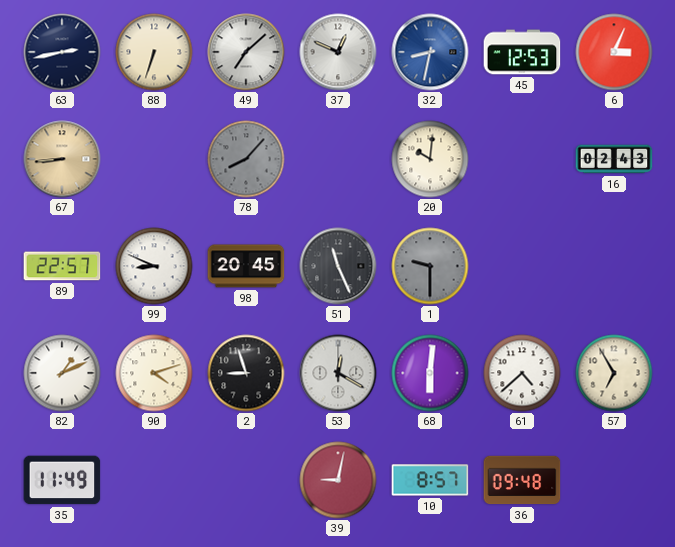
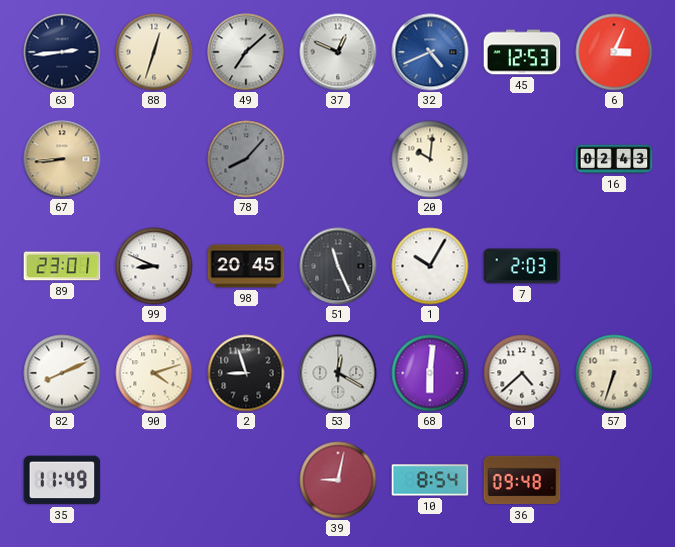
63: 2:43 -> 2:44 (62, 52)
88: 6:33 -> 12:33 (154, 52)
32: 8:32 -> 4:41 (430, 52)
89: 22:57 -> 23:01 (62, 266)
1: 9:30 -> 10:05 (430, 266)
1 dial: grey -> white (430, 266)
7: none -> 2:03 (522, 266)
82: 1:11 -> 8:11 (62, 373)
57: 6:55 -> 6:33 (614, 373)
10: 8:57 -> 8:54 (430, 480)
